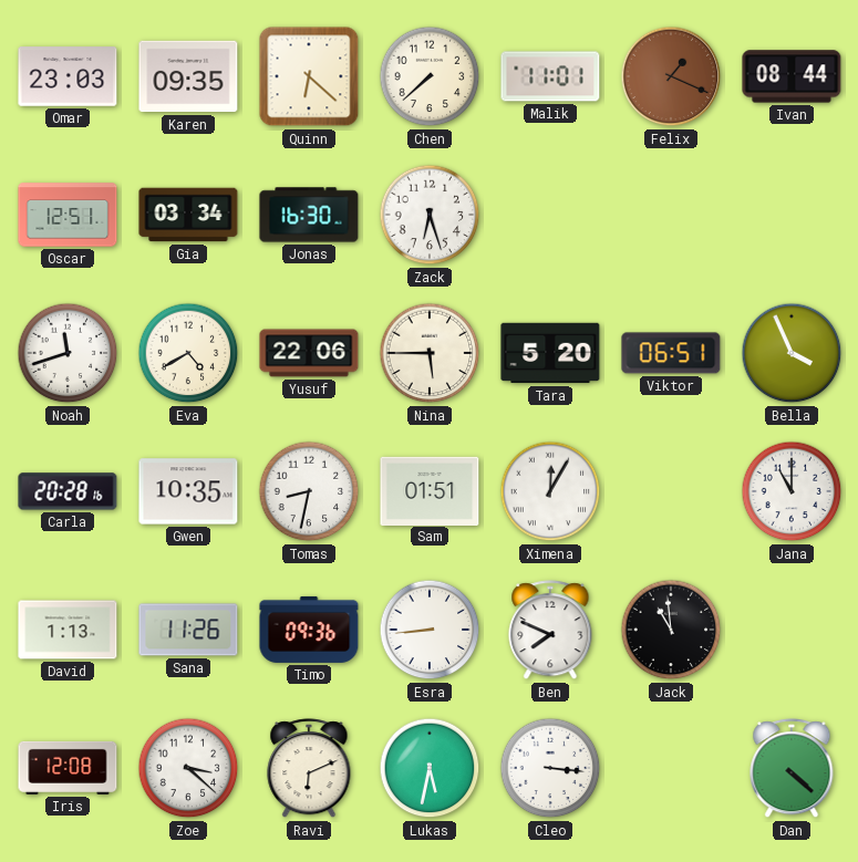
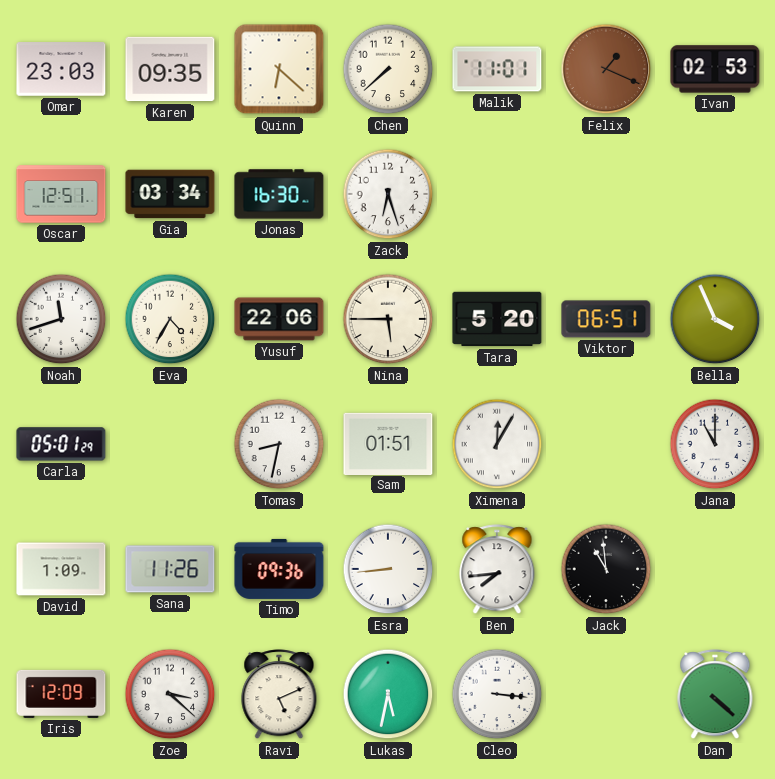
Ivan: 08:44 -> 02:53 (715, 69)
Eva: 4:40 -> 4:35 (170, 319)
Carla: 20:28 -> 05:01 (61, 444)
Gwen: 10:35 -> none (188, 491)
David: 1:13 -> 1:09 (61, 569)
Ben: 7:49 -> 7:44 (497, 570)
Iris: 12:08 -> 12:09 (61, 694)
Ravi: 6:11 -> 5:11 (279, 695)
